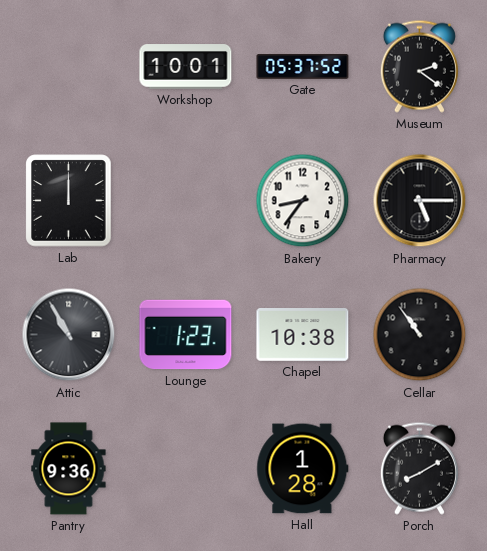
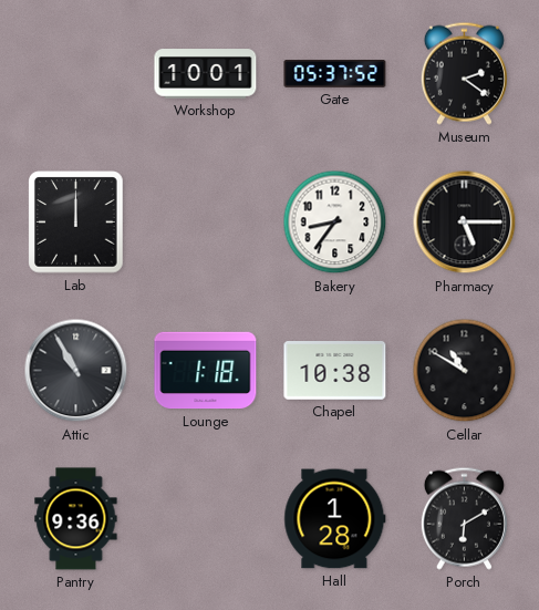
Lounge: 1:23 -> 1:18 (206, 371)
Cellar: 10:54 -> 10:50 (465, 371)
Porch: 8:10 -> 6:10 (464, 518)
